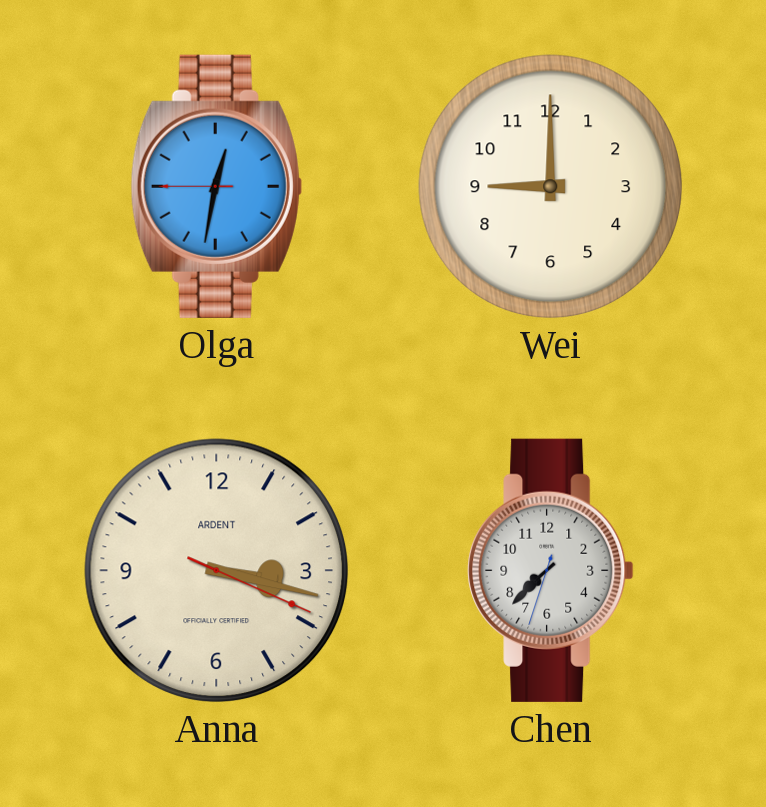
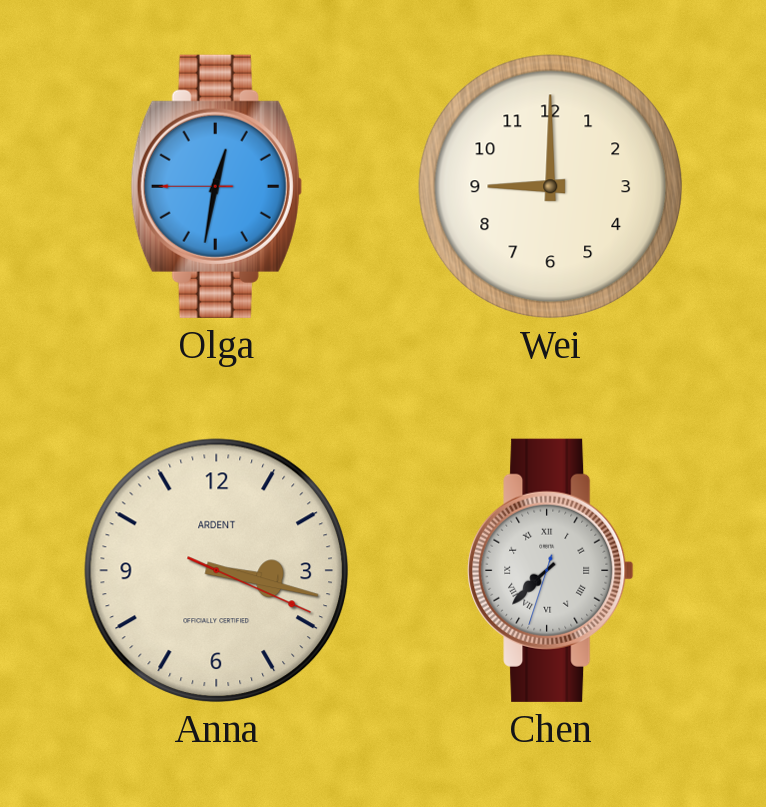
Chen numerals: Arabic -> Roman (551, 570)
